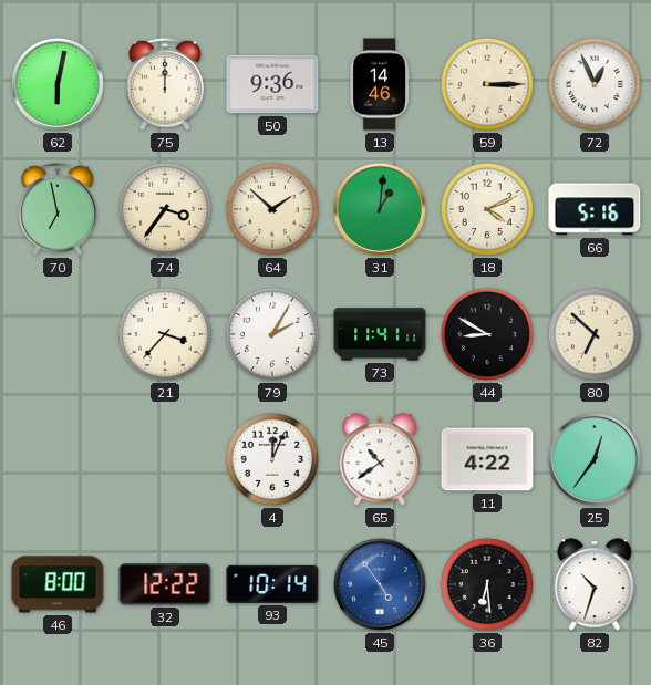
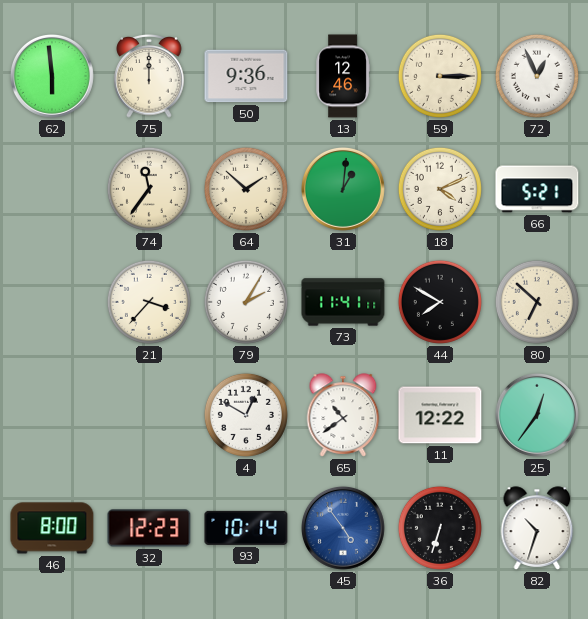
62: 6:02 -> 5:59 (52, 76)
13: 14:46 -> 12:46 (343, 76)
70: 6:58 -> none (58, 210)
74: 3:36 -> 11:36 (149, 189)
66: 5:16 -> 5:21 (537, 189)
44: 8:50 -> 7:50 (440, 302)
4: 12:04 -> 12:50 (246, 415)
11: 4:22 -> 12:22 (440, 415)
32: 12:22 -> 12:23 (149, 528)
36: 6:29 -> 6:33 (440, 528)
